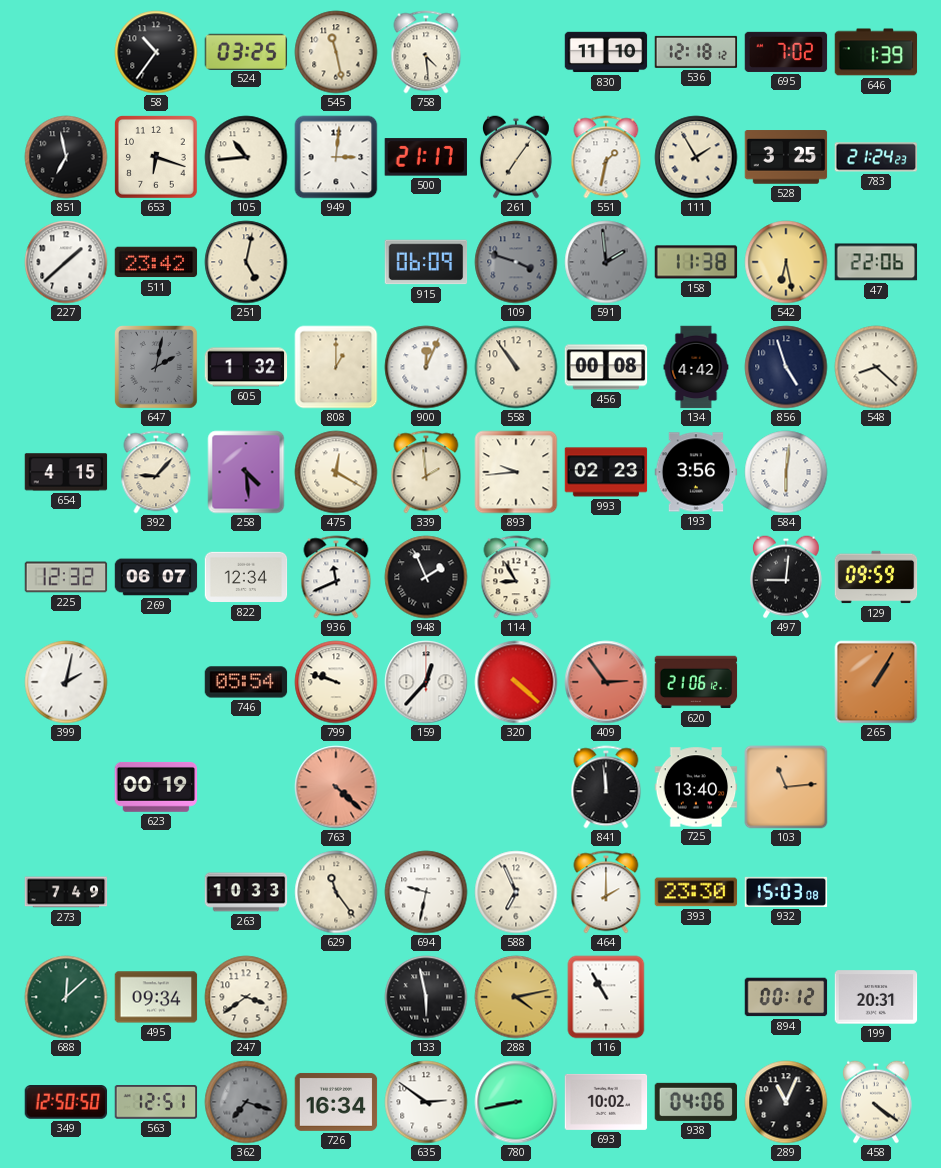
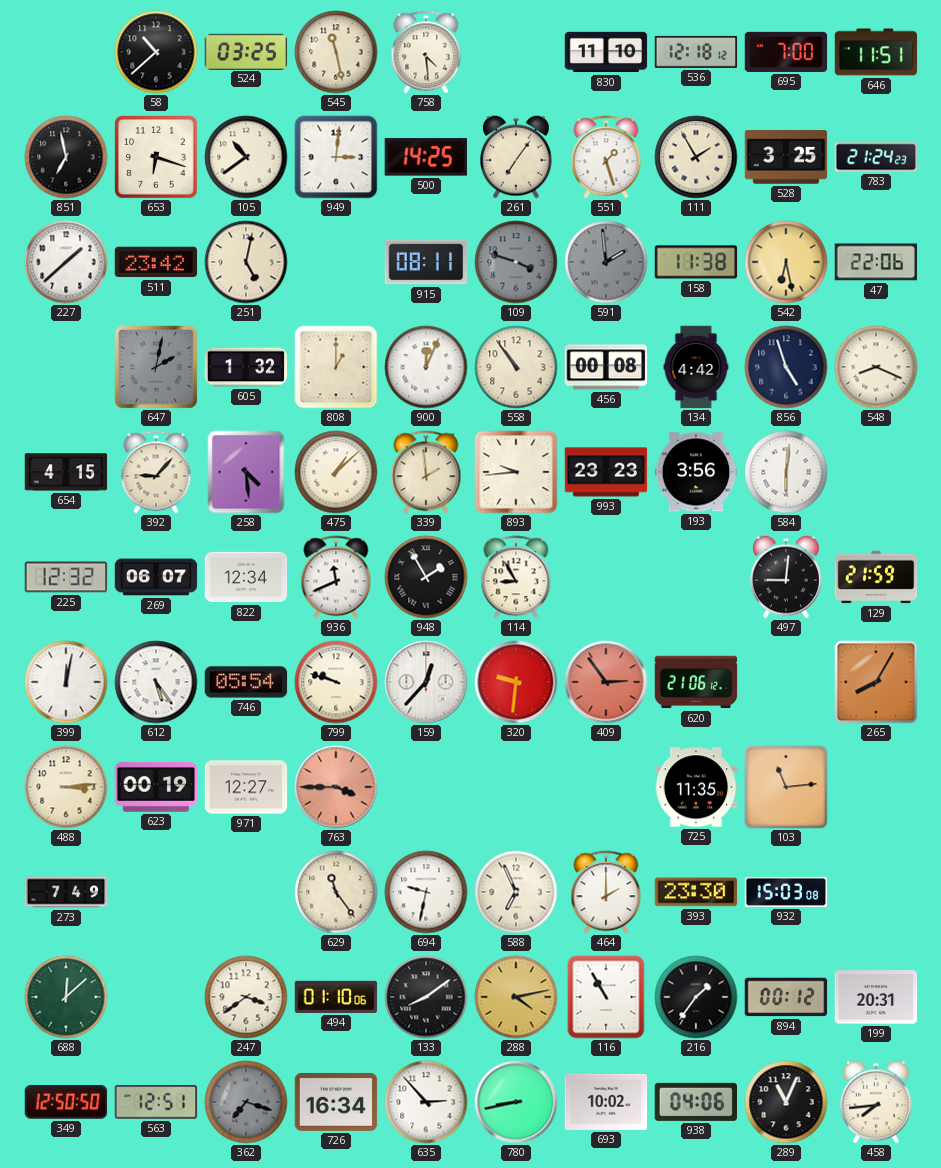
58: 10:36 -> 10:38 (156, 52)
695: 7:02 -> 7:00 (786, 52)
646: 1:39 -> 11:51 (876, 52)
105: 10:44 -> 10:39 (246, 157)
500: 21:17 -> 14:25 (425, 157)
551: 1:32 -> 1:27 (606, 157)
915: 06:09 -> 08:11 (426, 262)
548: 8:22 -> 8:19 (876, 367)
475: 12:20 -> 1:08 (336, 472)
993: 02:23 -> 23:23 (606, 472)
948: 1:56 -> 1:55 (426, 577)
129: 09:59 -> 21:59 (876, 577)
399: 2:02 -> 12:02 (66, 682)
612: none -> 5:24 (156, 682)
320: 4:22 -> 9:31 (516, 682)
265: 1:05 -> 8:05 (876, 682)
488: none -> 3:14 (66, 787)
971: none -> 12:27 (246, 787)
763: 4:22 -> 3:45 (336, 787)
841: 11:59 -> none (606, 787)
725: 13:40 -> 11:35 (696, 787)
263: 10:33 -> none (246, 892)
495: 09:34 -> none (156, 997)
494: none -> 01:10 (336, 997)
133: 5:58 -> 8:09 (426, 997)
216: none -> 1:36 (696, 997)
635: 2:51 -> 2:53 (426, 1102)
458: 4:21 -> 7:44 (876, 1102)
